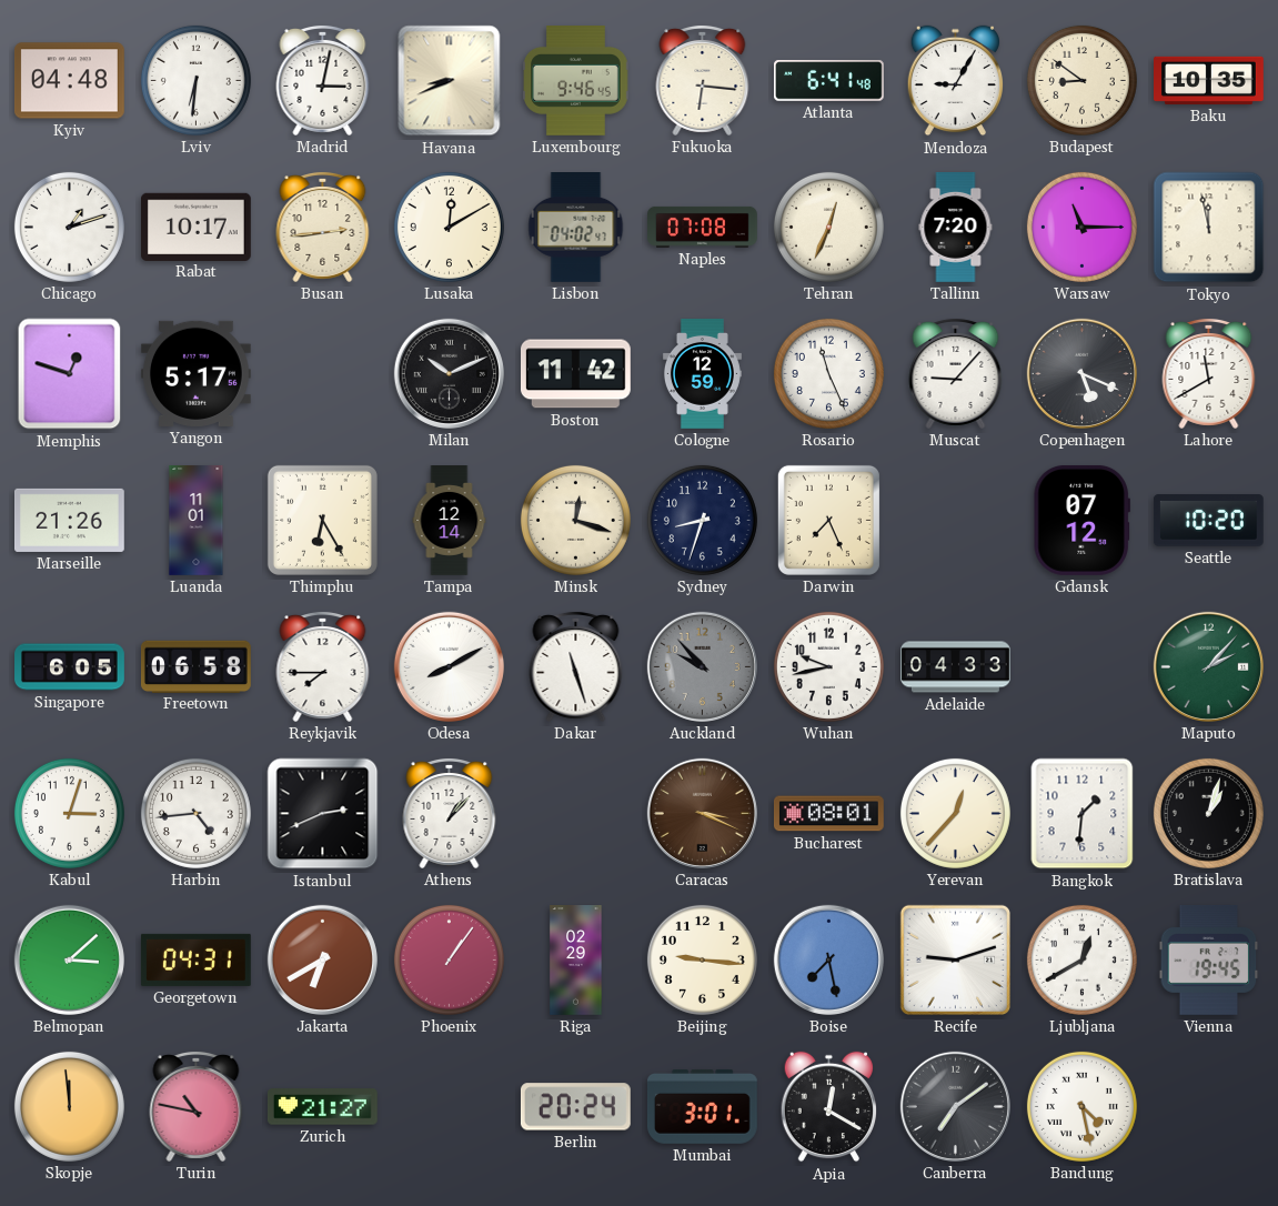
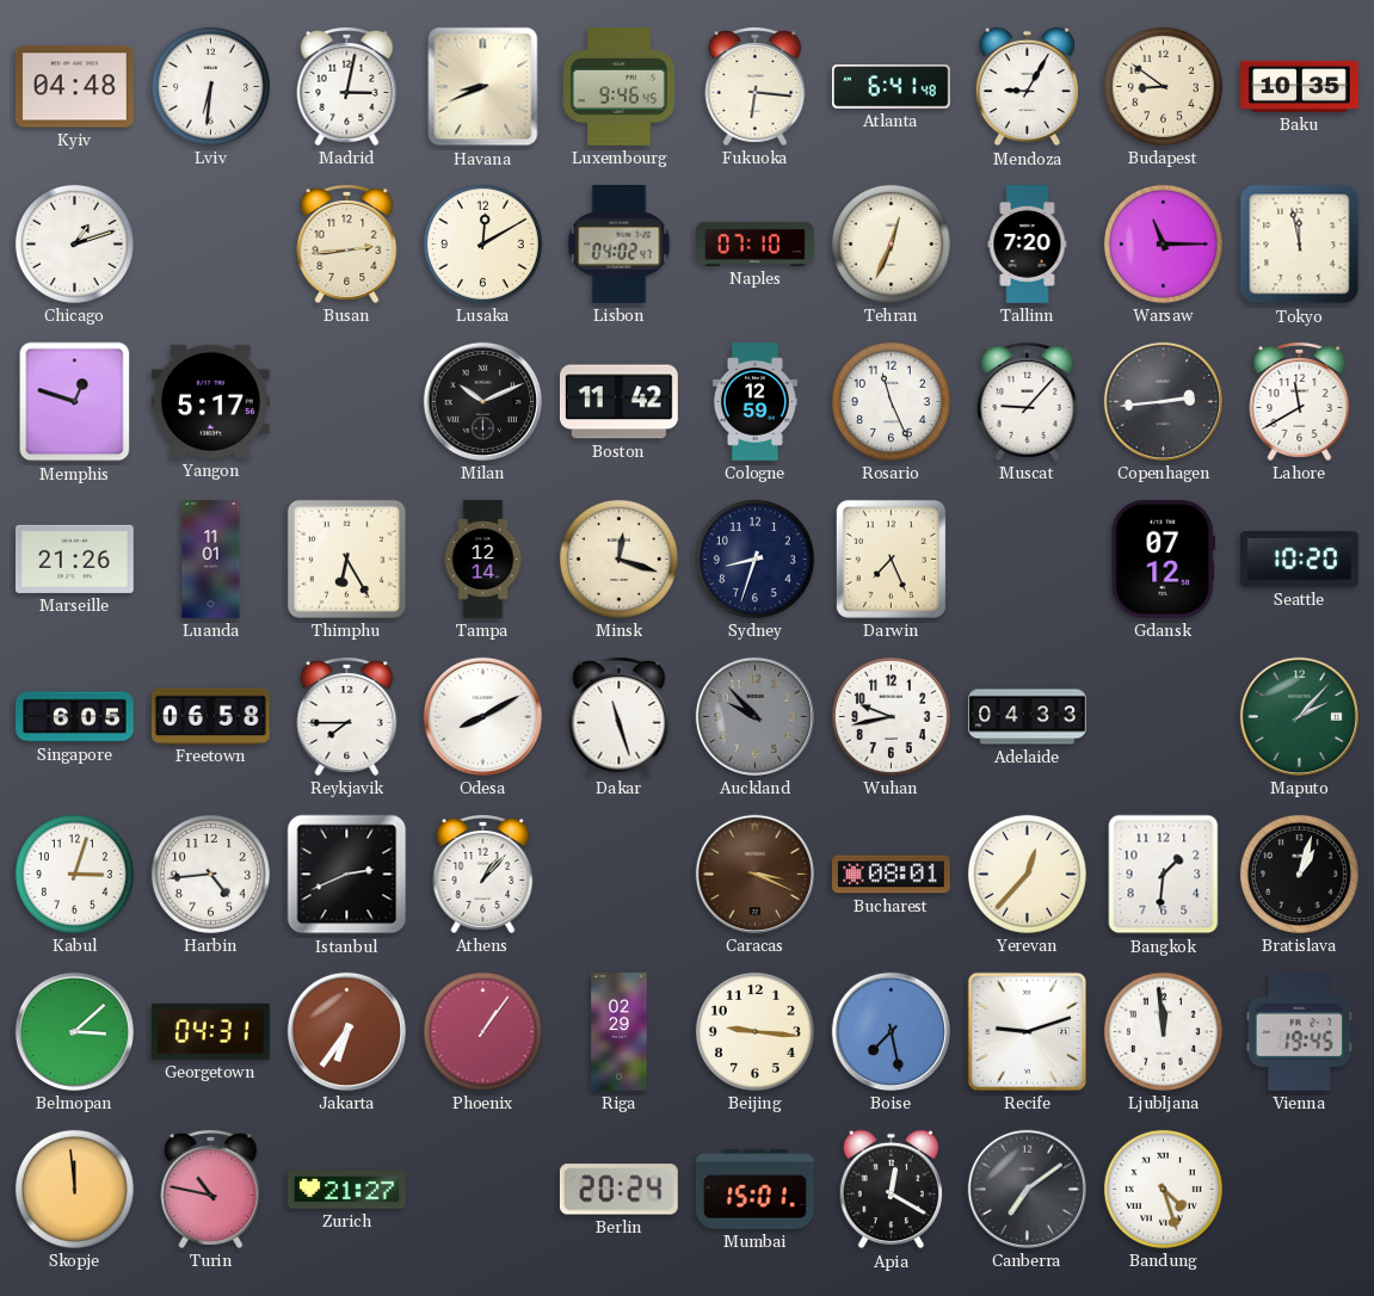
Rabat: 10:17 -> none (197, 227)
Naples: 07:08 -> 07:10 (756, 243)
Copenhagen: 5:19 -> 2:44 (1163, 401)
Jakarta: 6:40 -> 6:36 (346, 1031)
Ljubljana: 12:40 -> 11:59 (1163, 1031)
Mumbai: 3:01 -> 15:01 (754, 1189)
Bandung: 4:28 -> 4:27 (1163, 1189)
